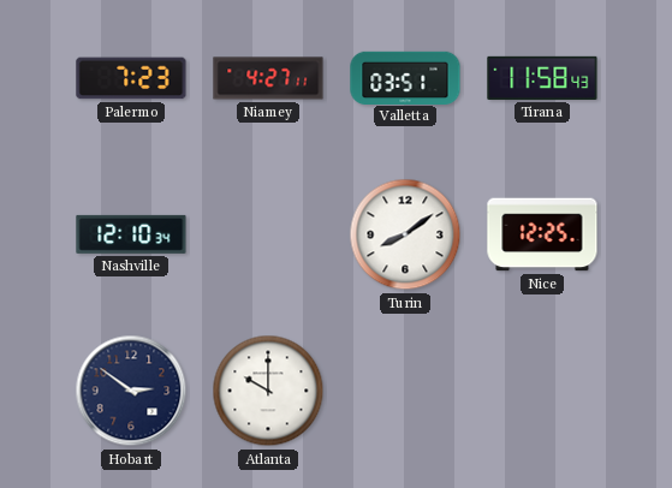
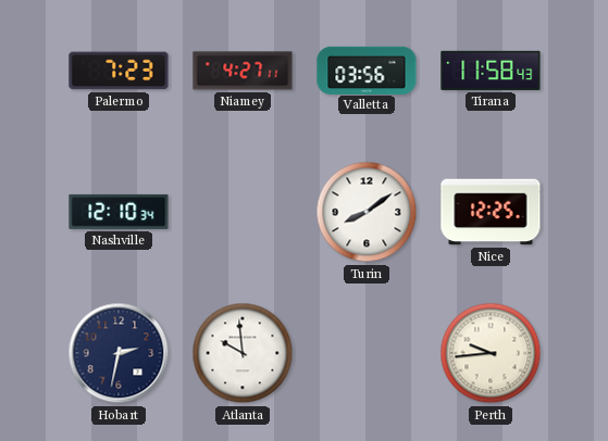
Valletta: 03:51 -> 03:56 (367, 70)
Hobart: 2:51 -> 2:32 (119, 353)
Atlanta: 10:00 -> 9:59 (243, 353)
Perth: none -> 9:44 (491, 353)
